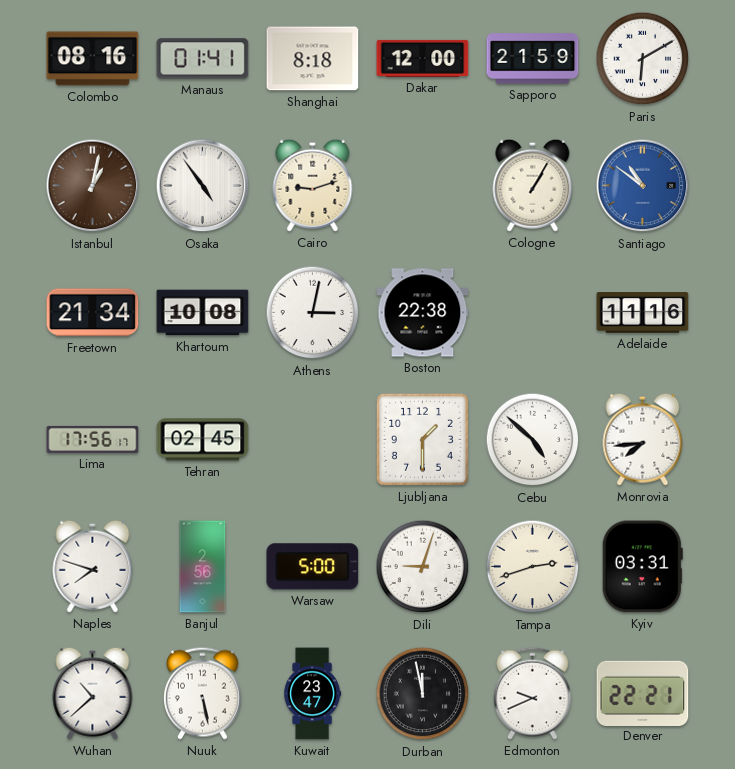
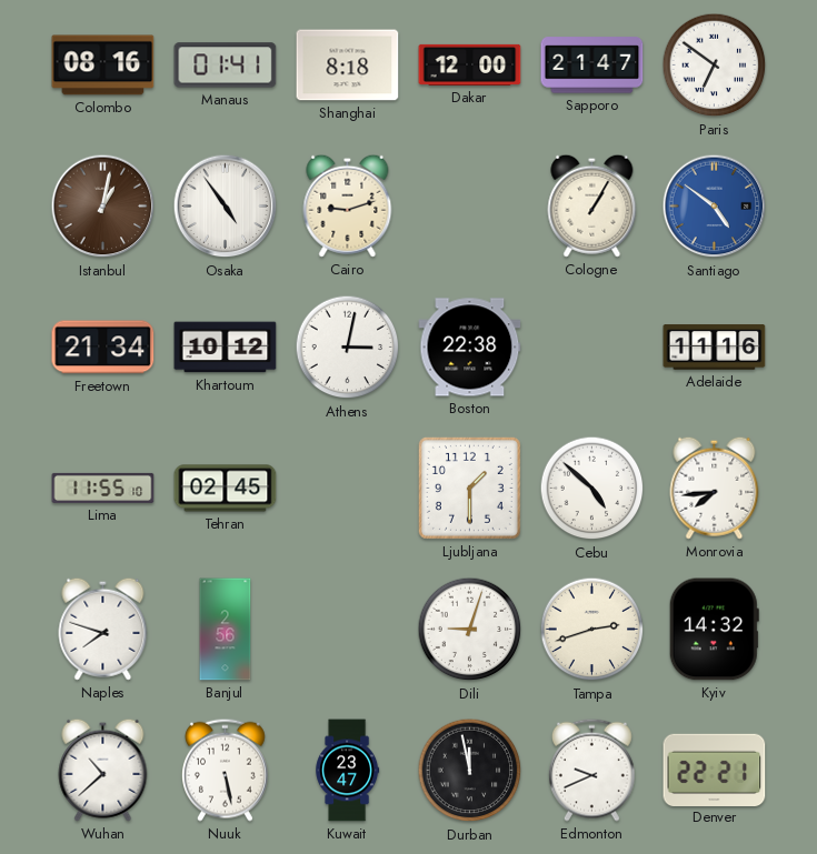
Sapporo: 21:59 -> 21:47 (592, 66)
Paris: 6:10 -> 6:51 (715, 66)
Santiago: 10:51 -> 4:51 (715, 207)
Khartoum: 10:08 -> 10:12 (226, 348)
Lima: 17:56 -> 11:55 (103, 488)
Warsaw: 5:00 -> none (313, 567)
Kyiv: 03:31 -> 14:32 (714, 630)
